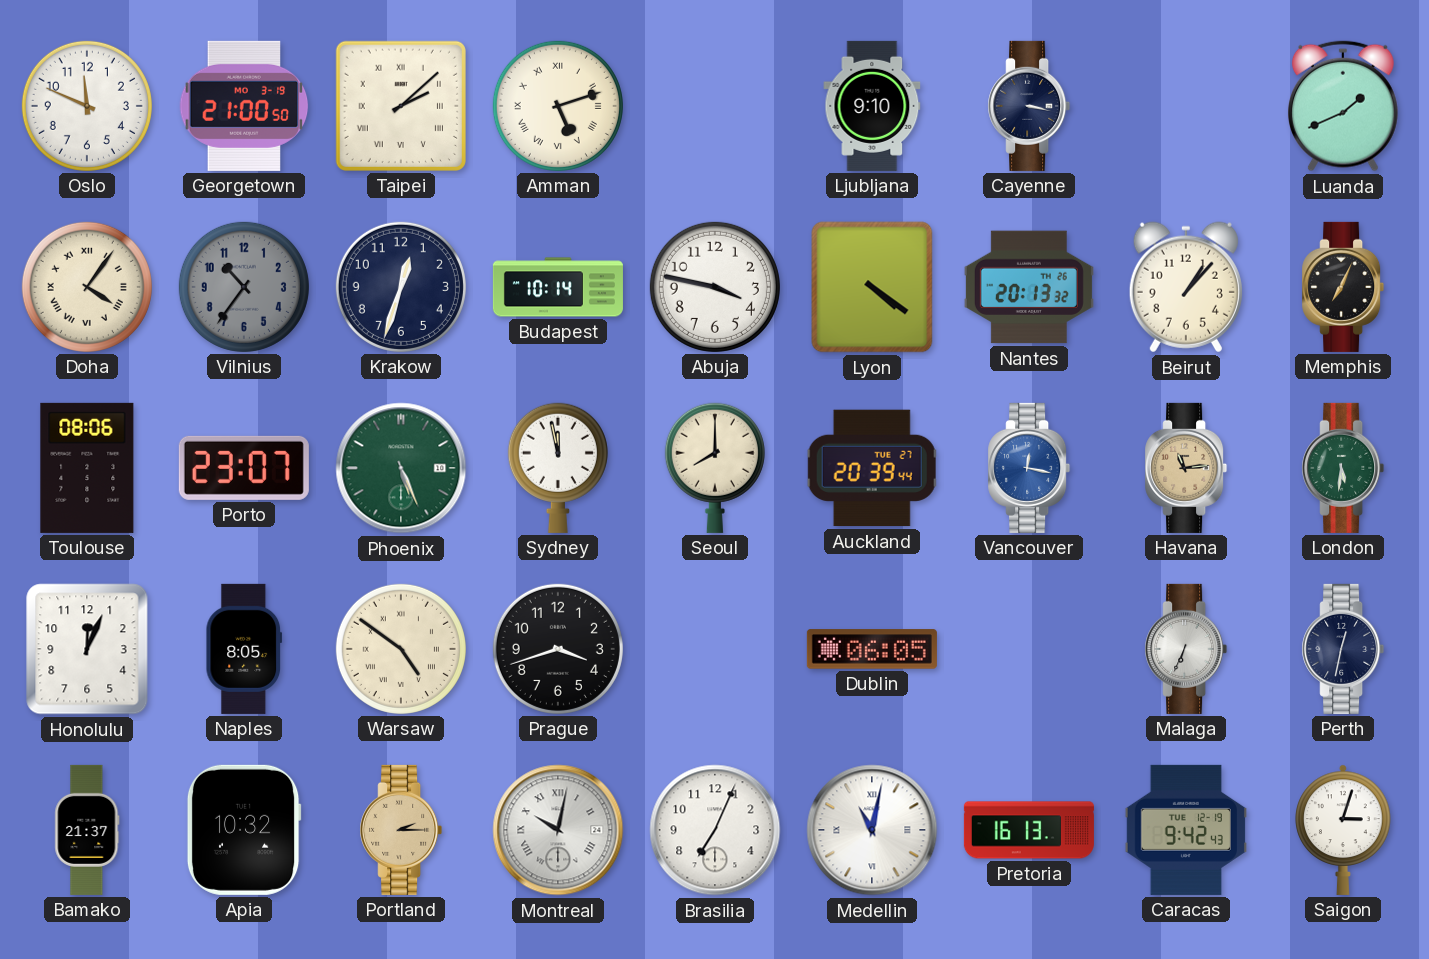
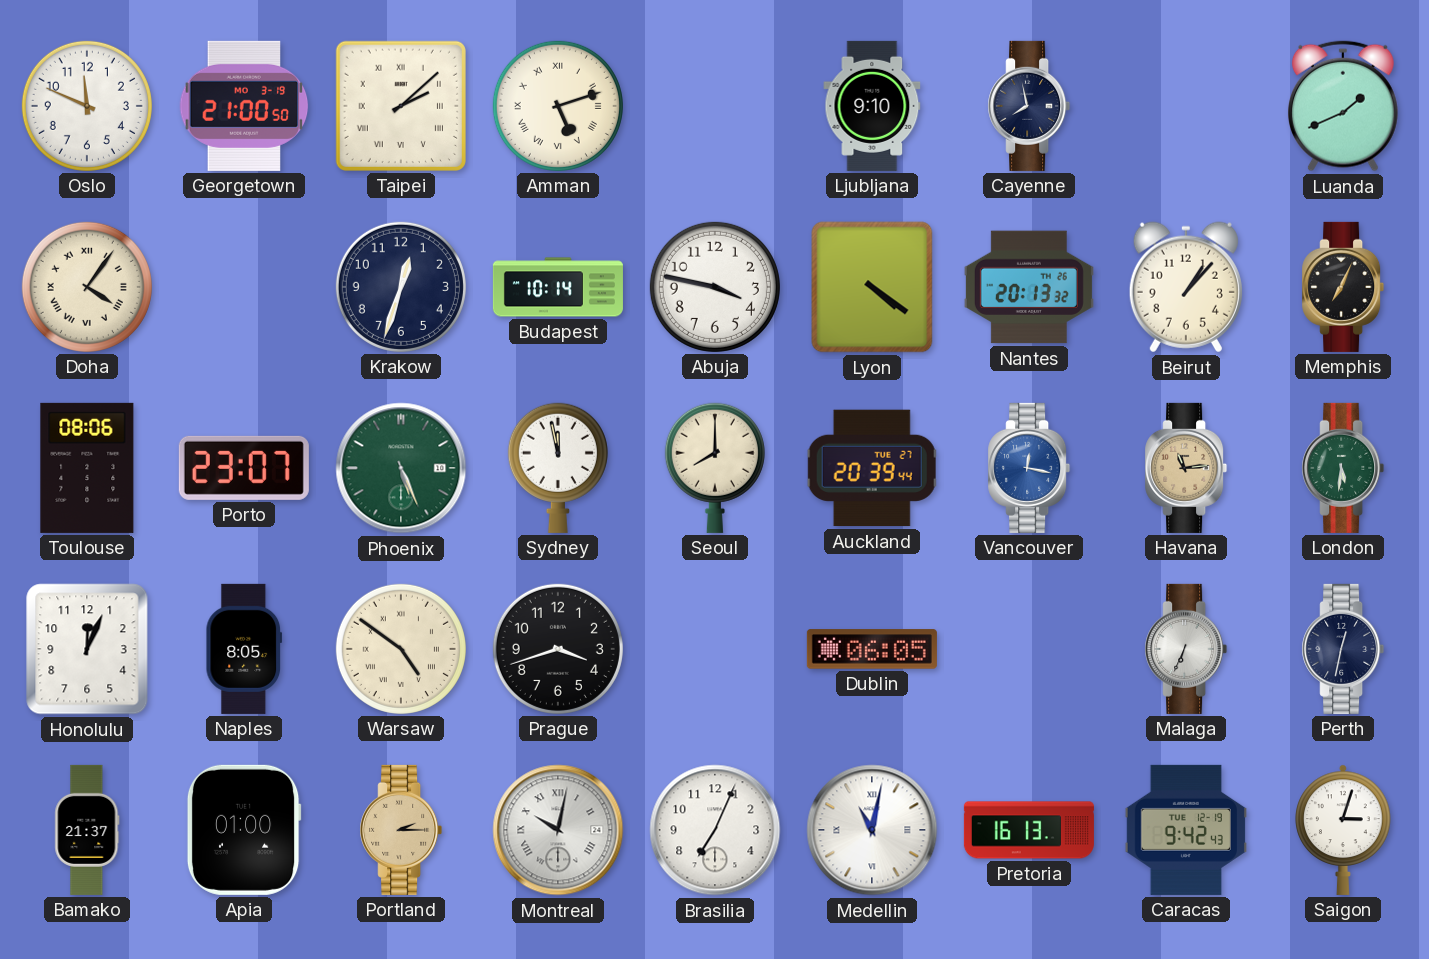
Cayenne: 3:17 -> 7:58 (1029, 106)
Vilnius: 10:36 -> none (244, 287)
Apia: 10:32 -> 01:00 (244, 830)
